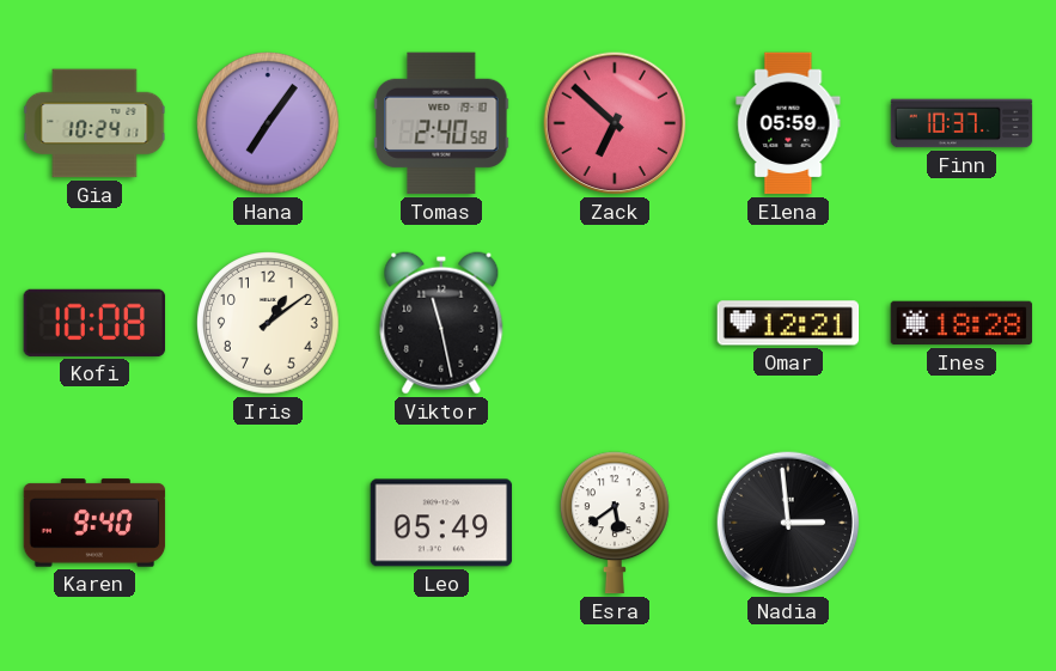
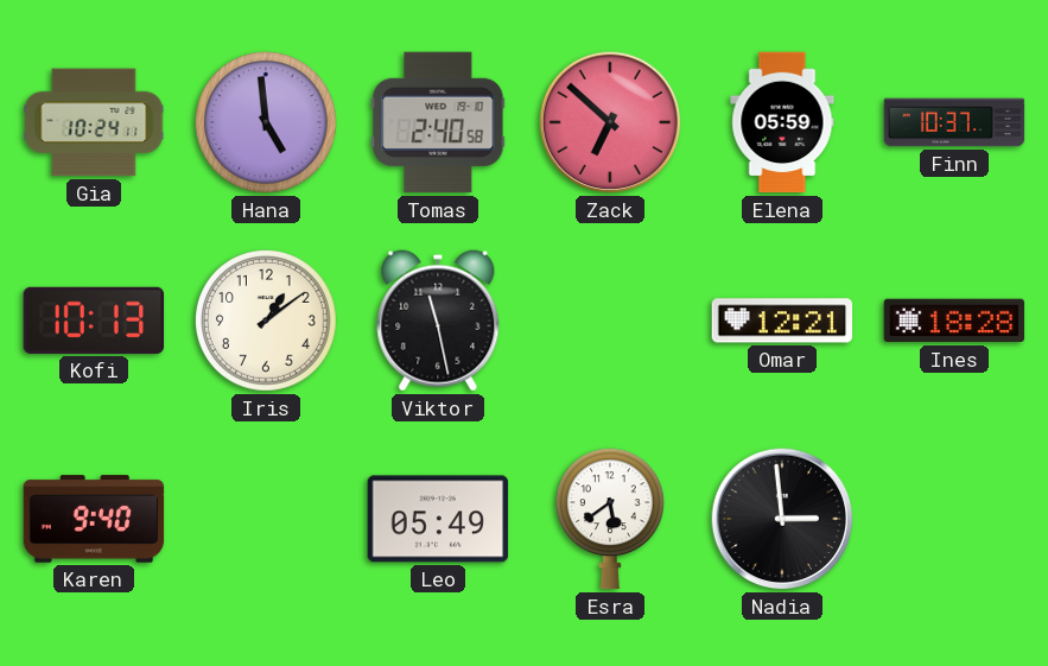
Hana: 7:06 -> 4:59 (266, 122)
Kofi: 10:08 -> 10:13 (94, 321)
